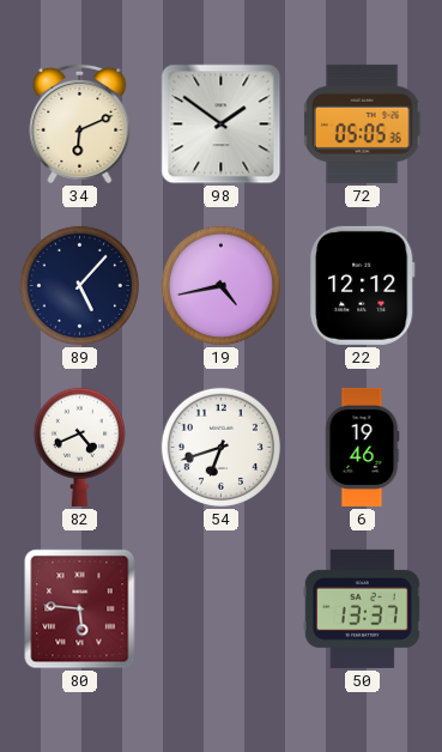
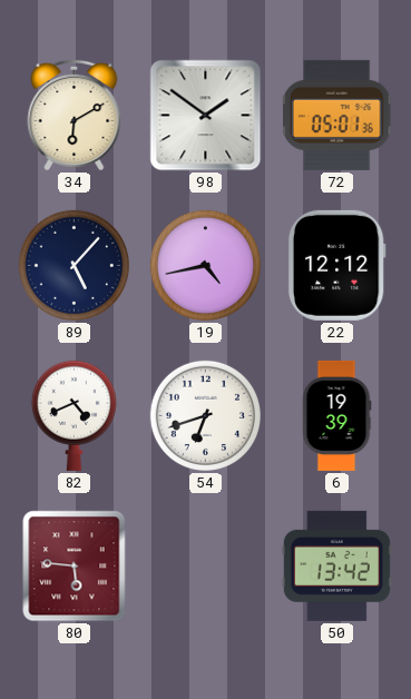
34: 6:11 -> 6:10 (75, 115)
72: 05:05 -> 05:01 (336, 115)
6: 19:46 -> 19:39 (336, 415)
50: 13:37 -> 13:42 (336, 565)
